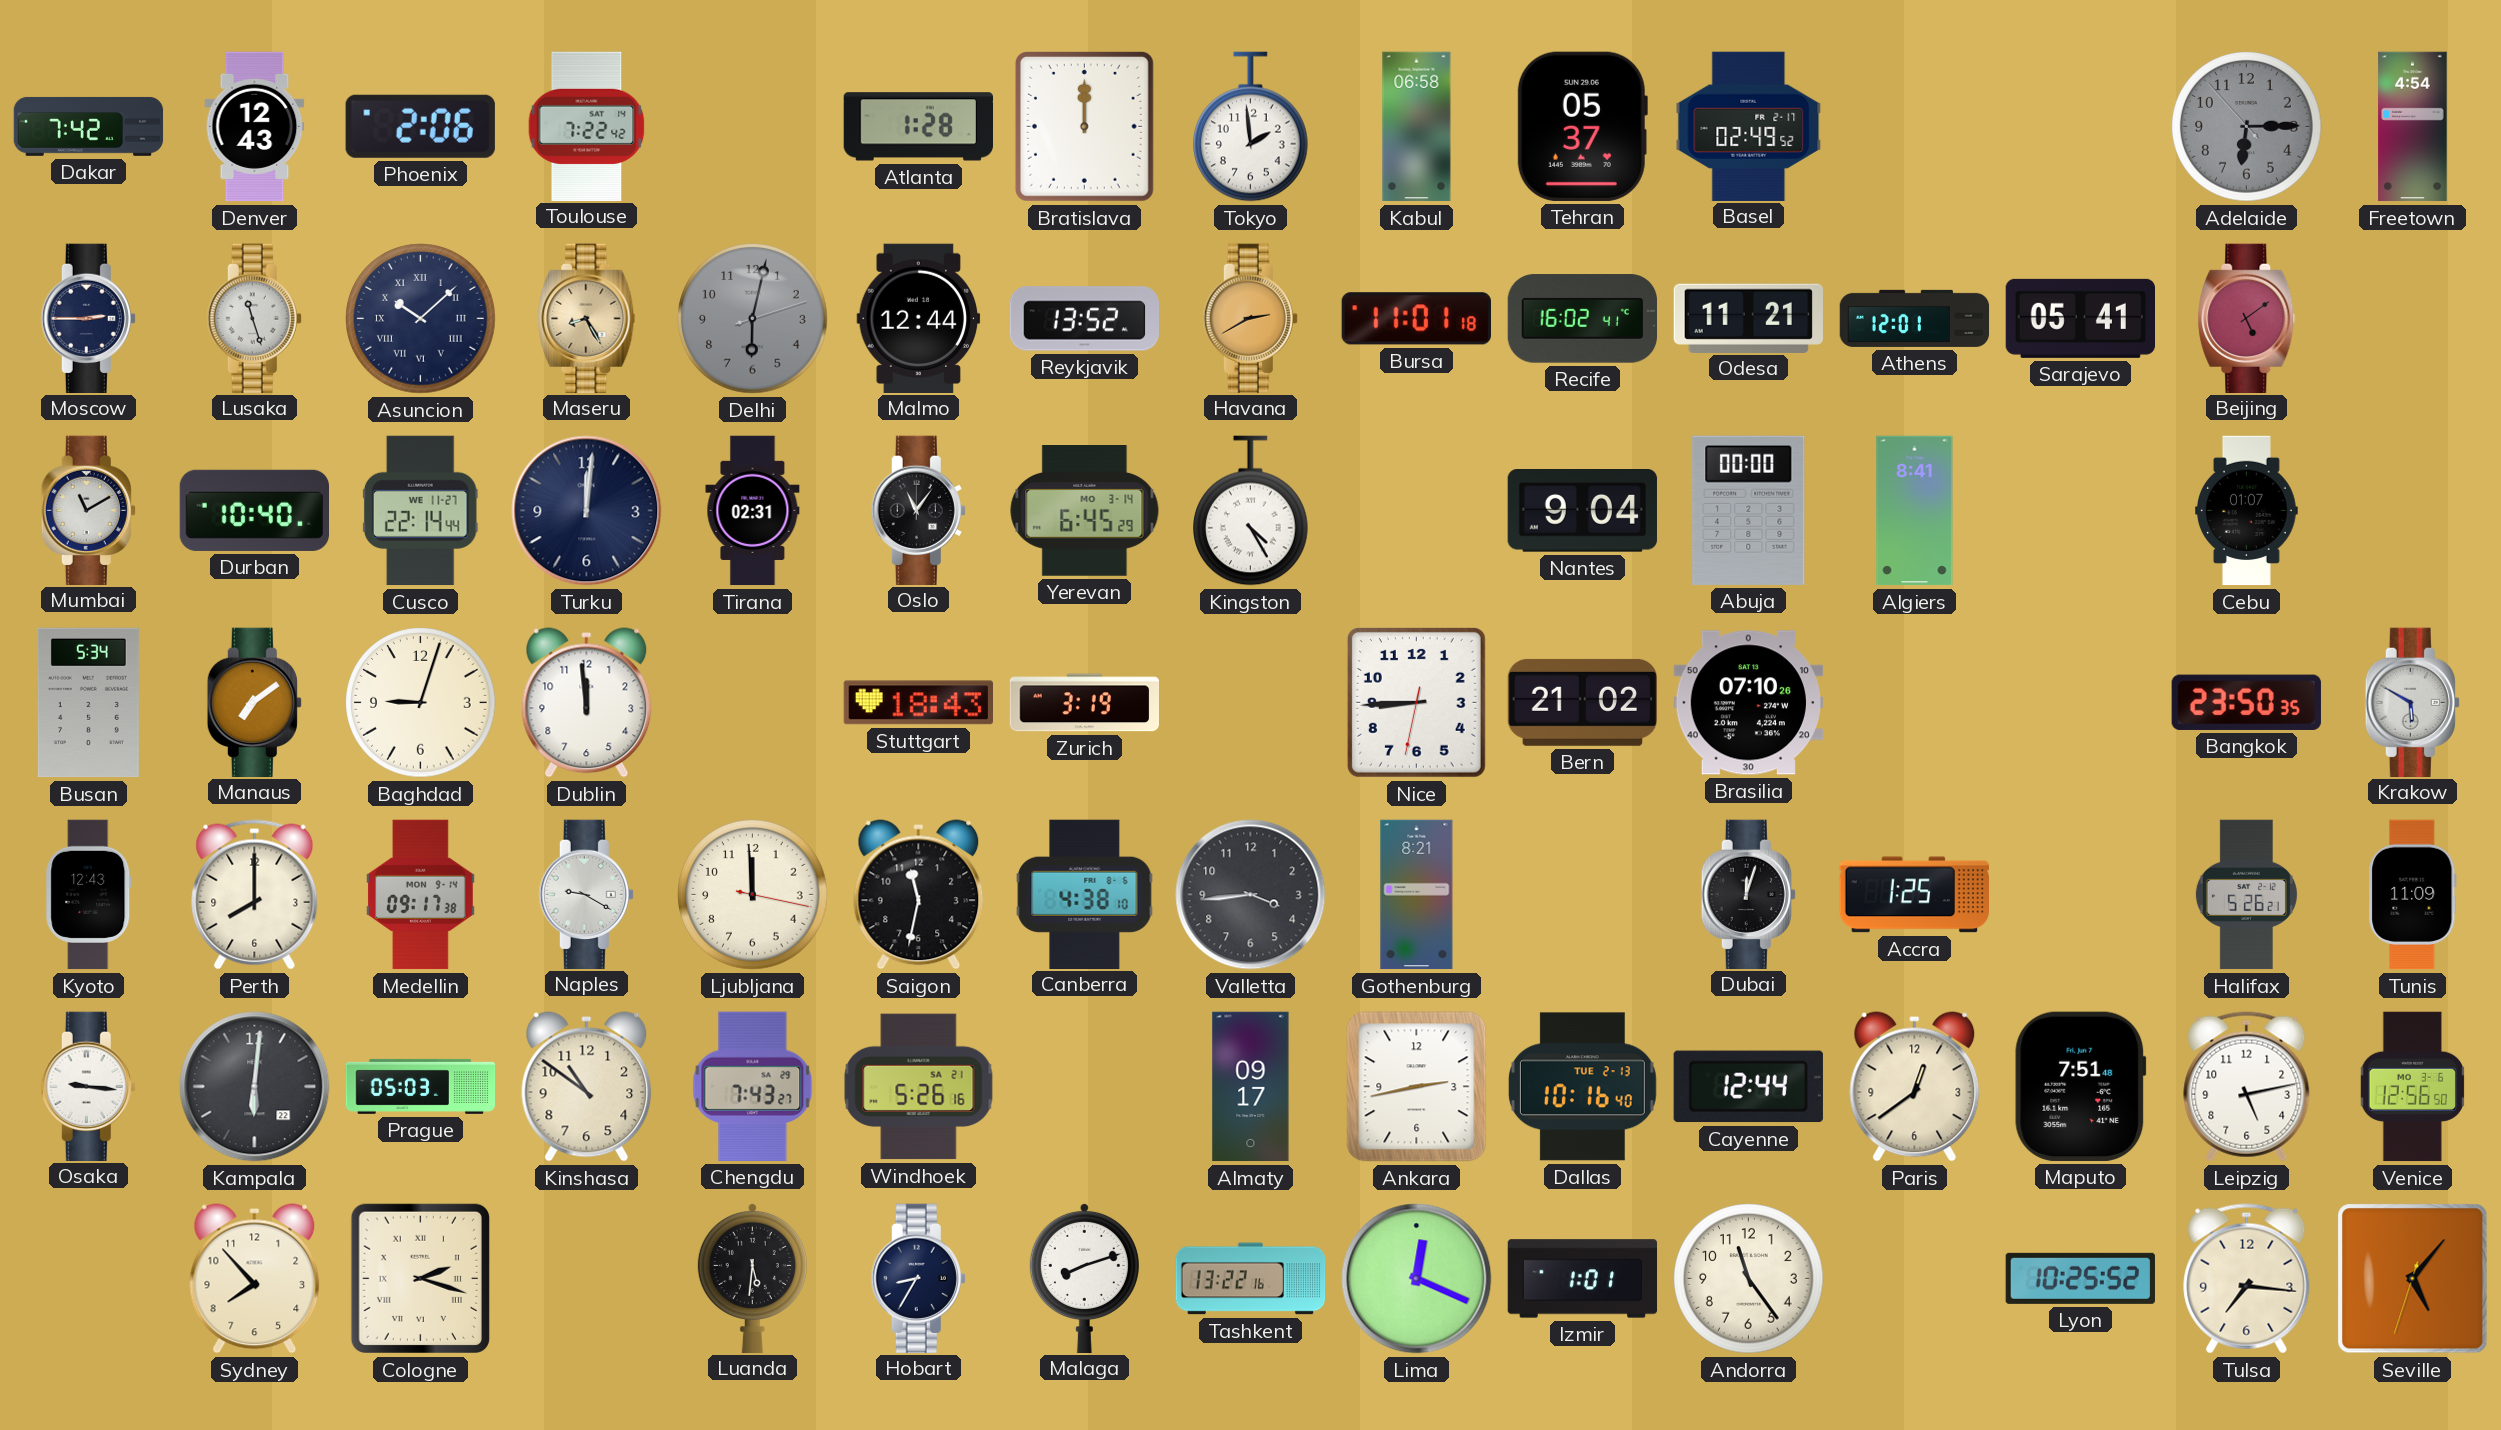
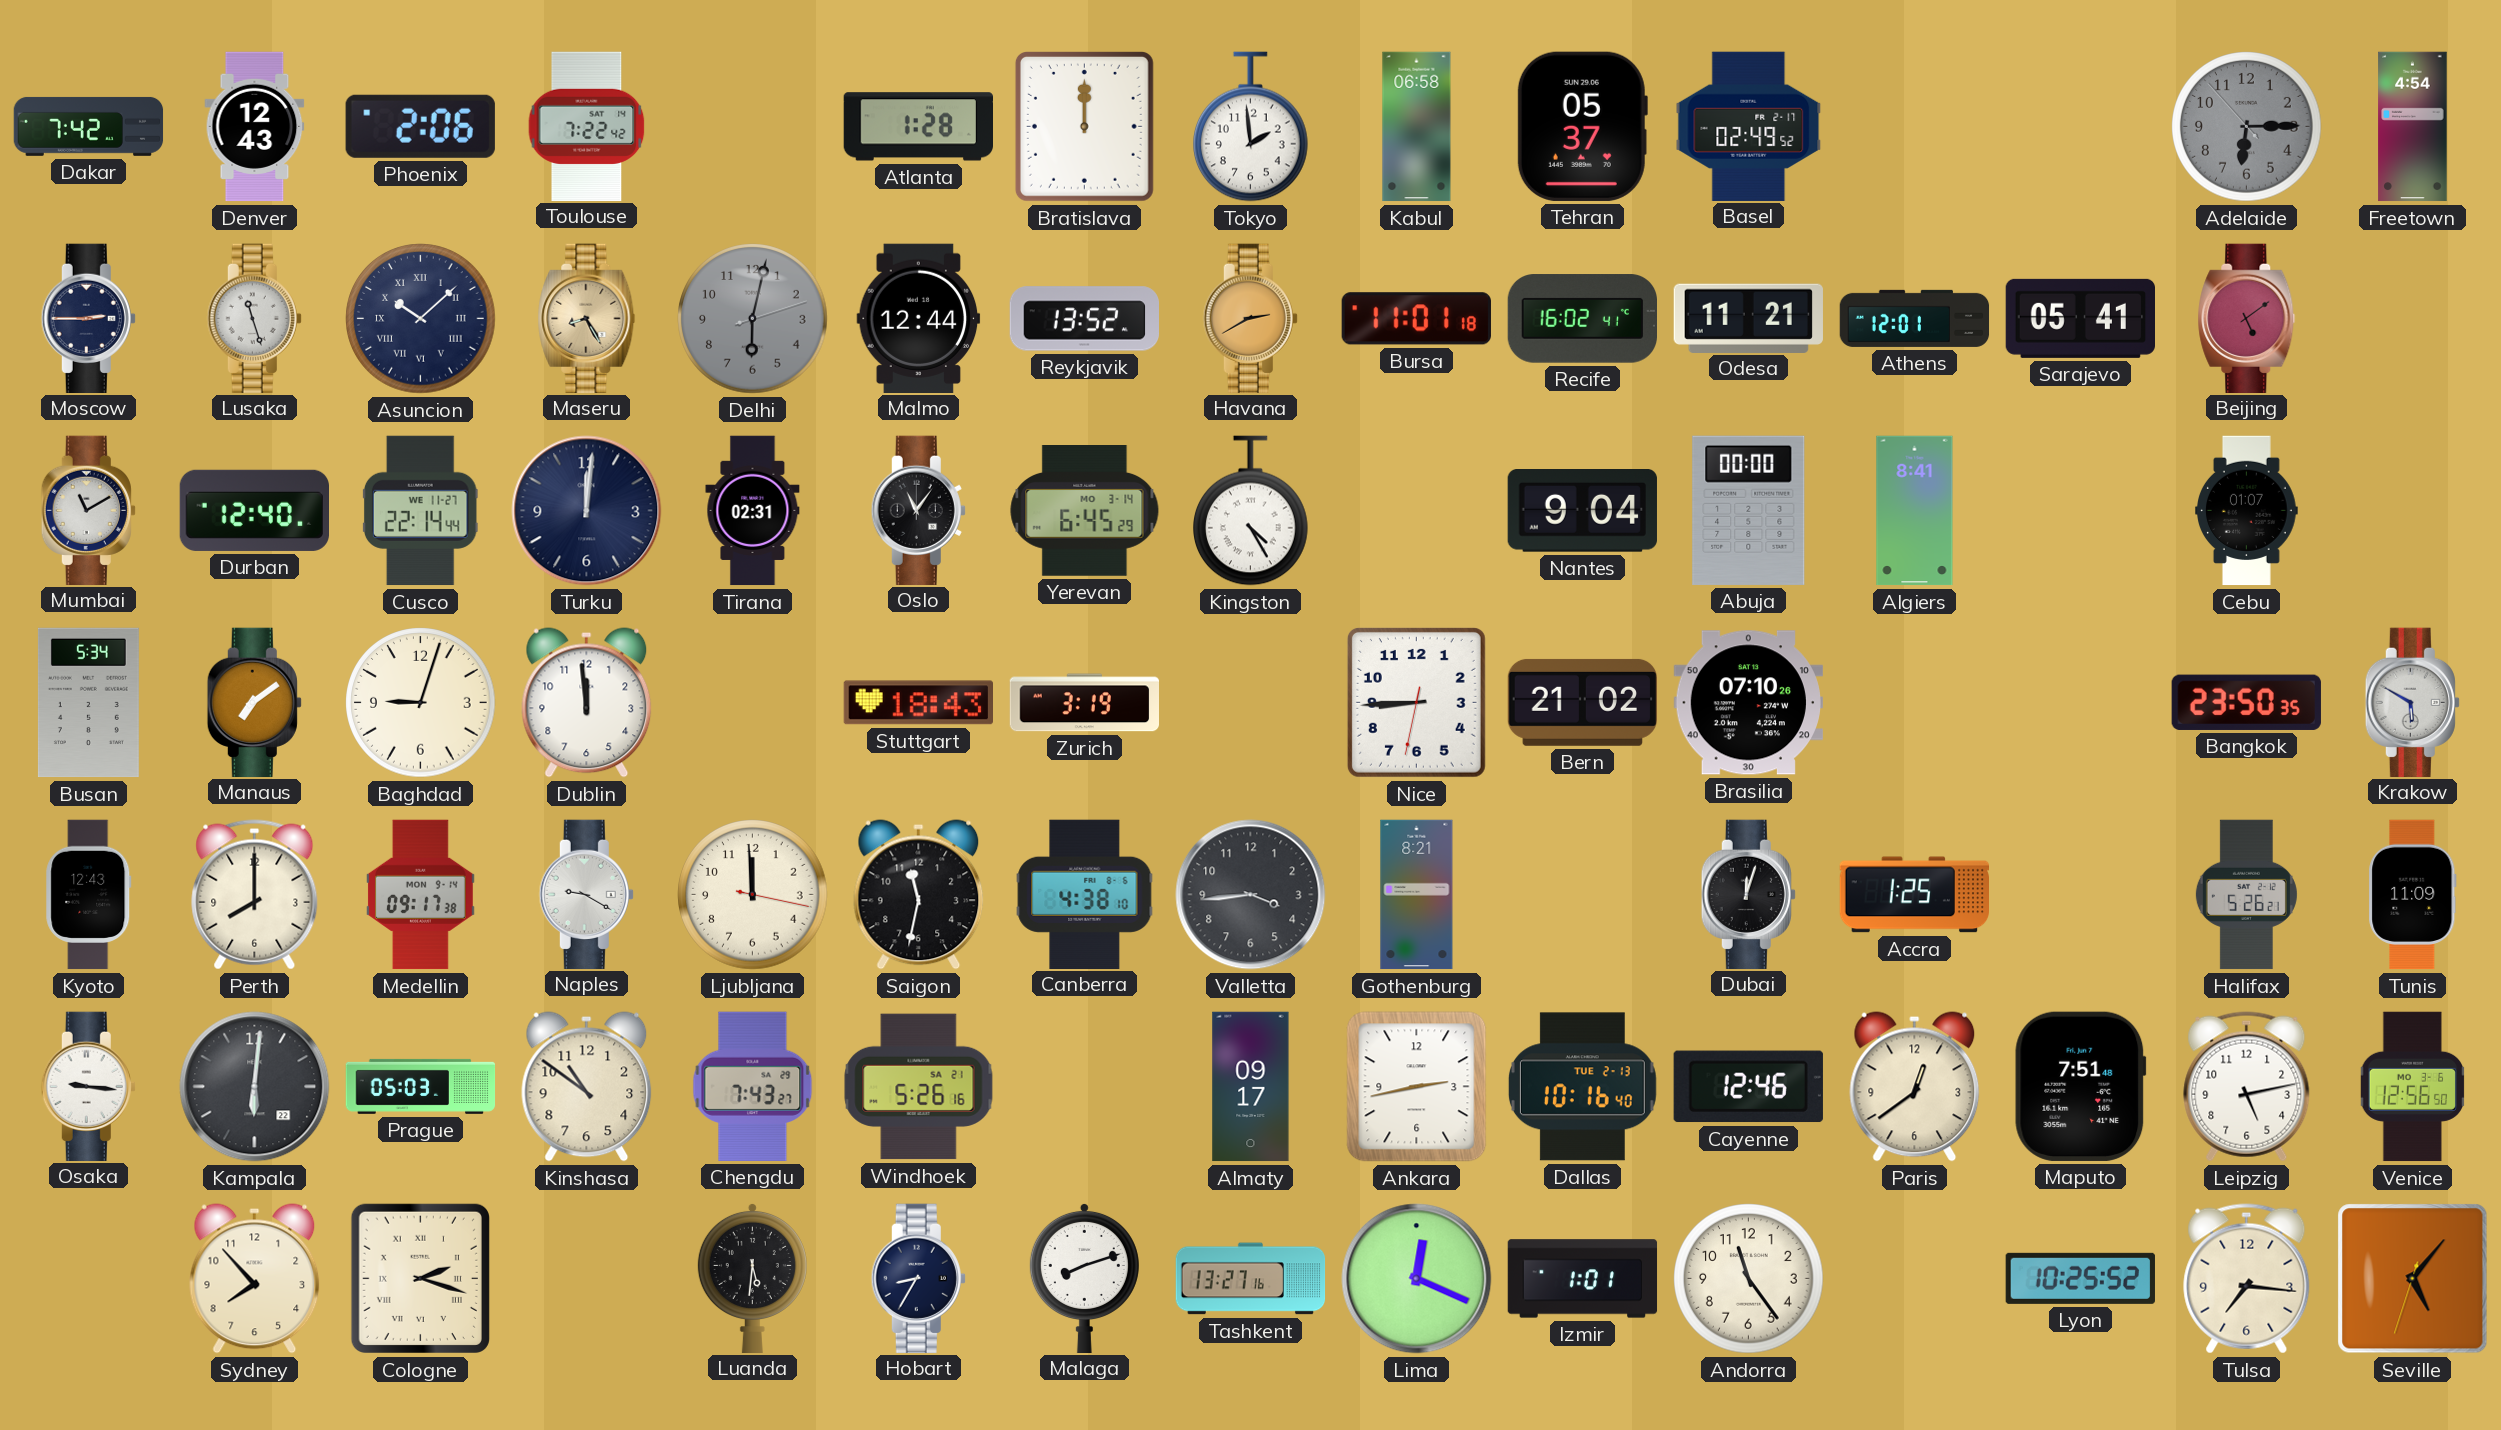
Durban: 10:40 -> 12:40 (254, 510)
Cayenne: 12:44 -> 12:46 (1748, 1087)
Tashkent: 13:22 -> 13:27 (1251, 1279)
